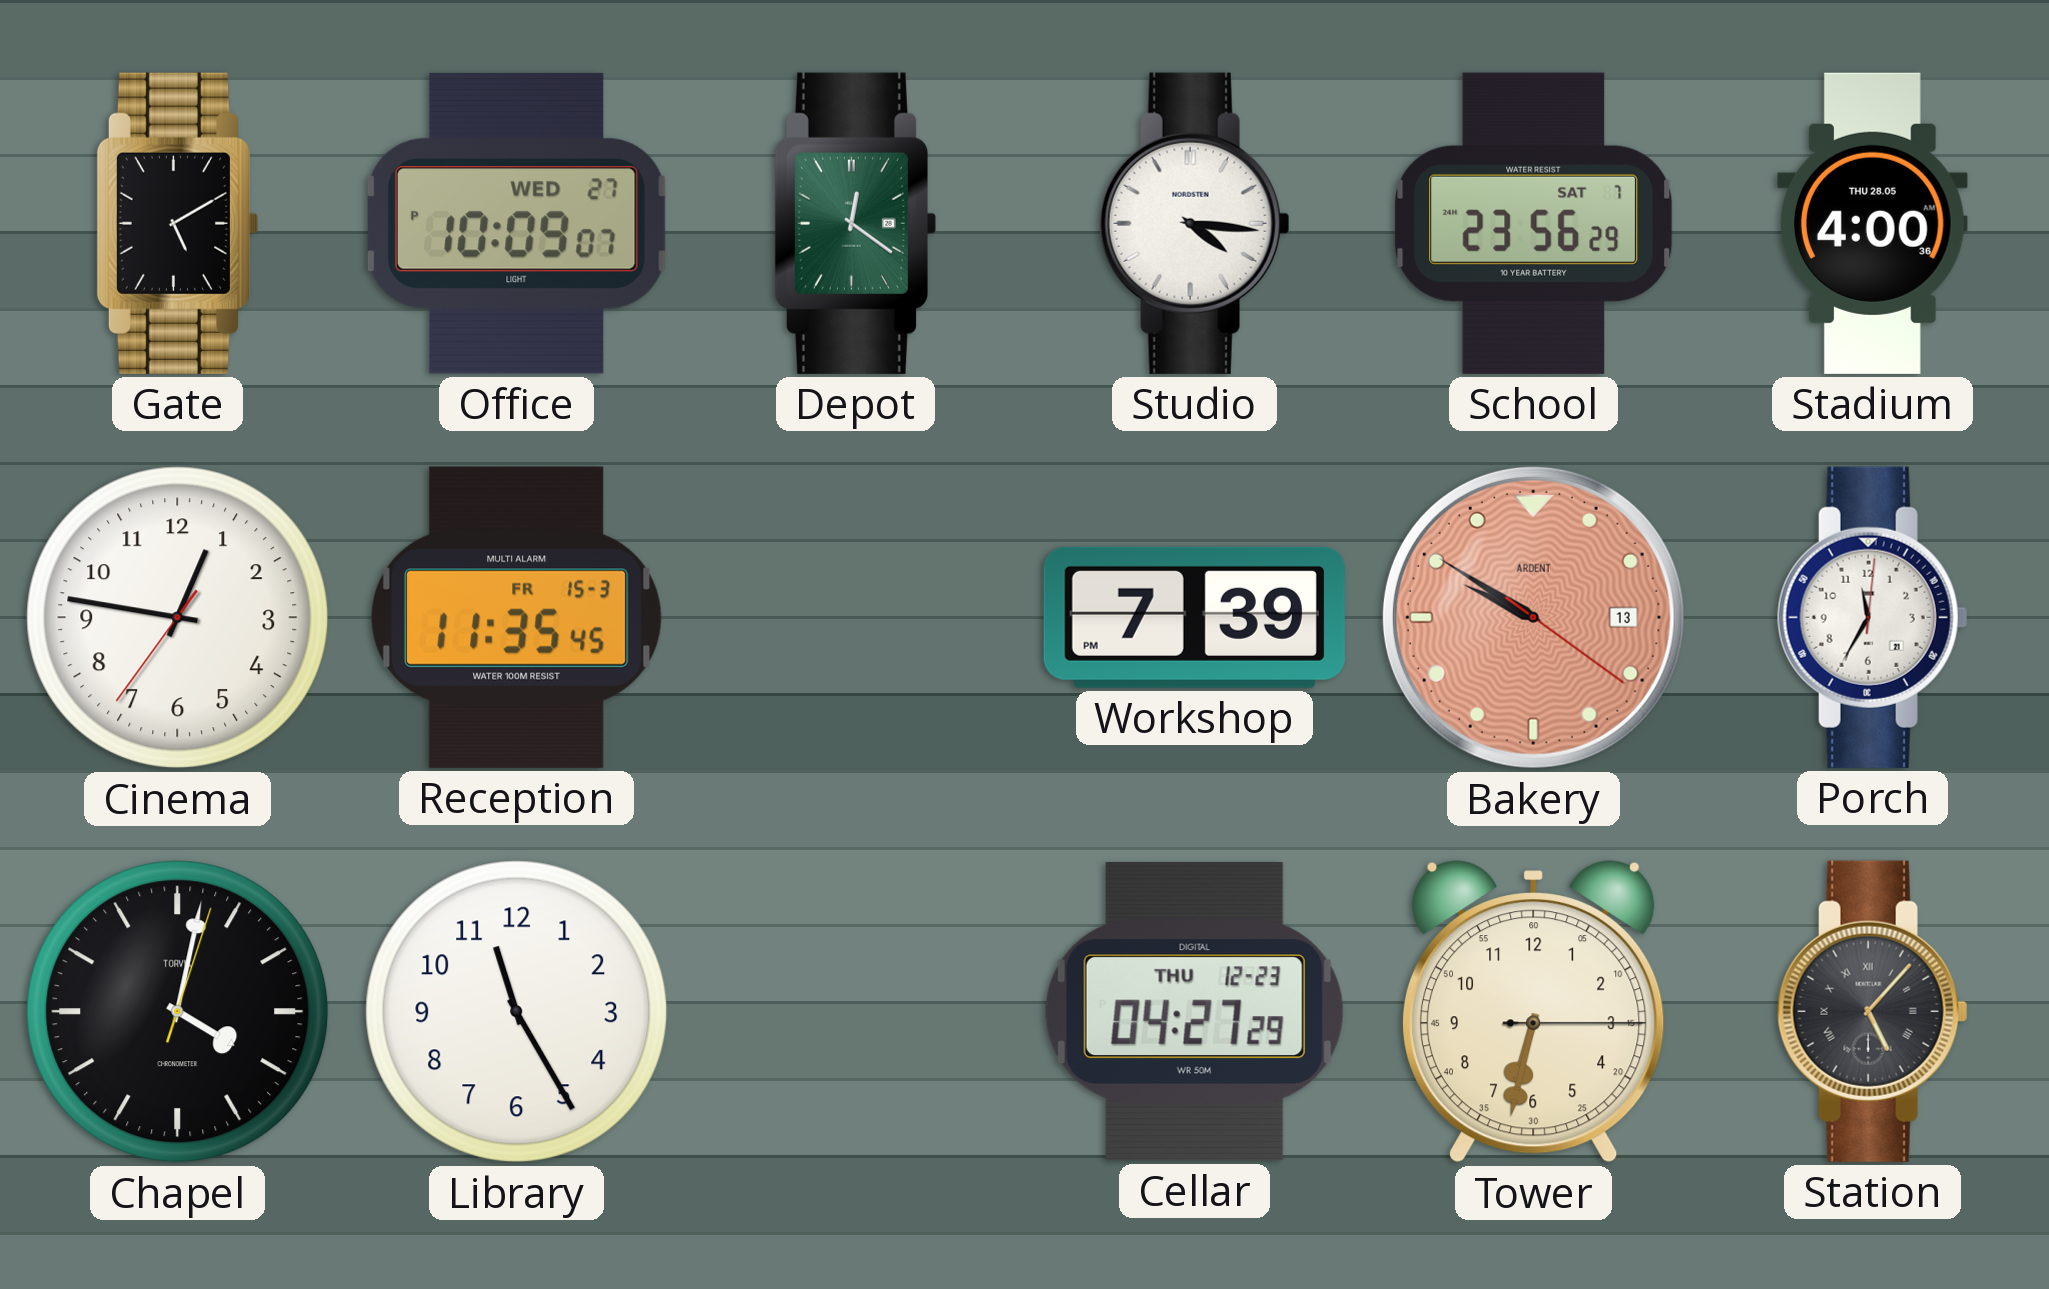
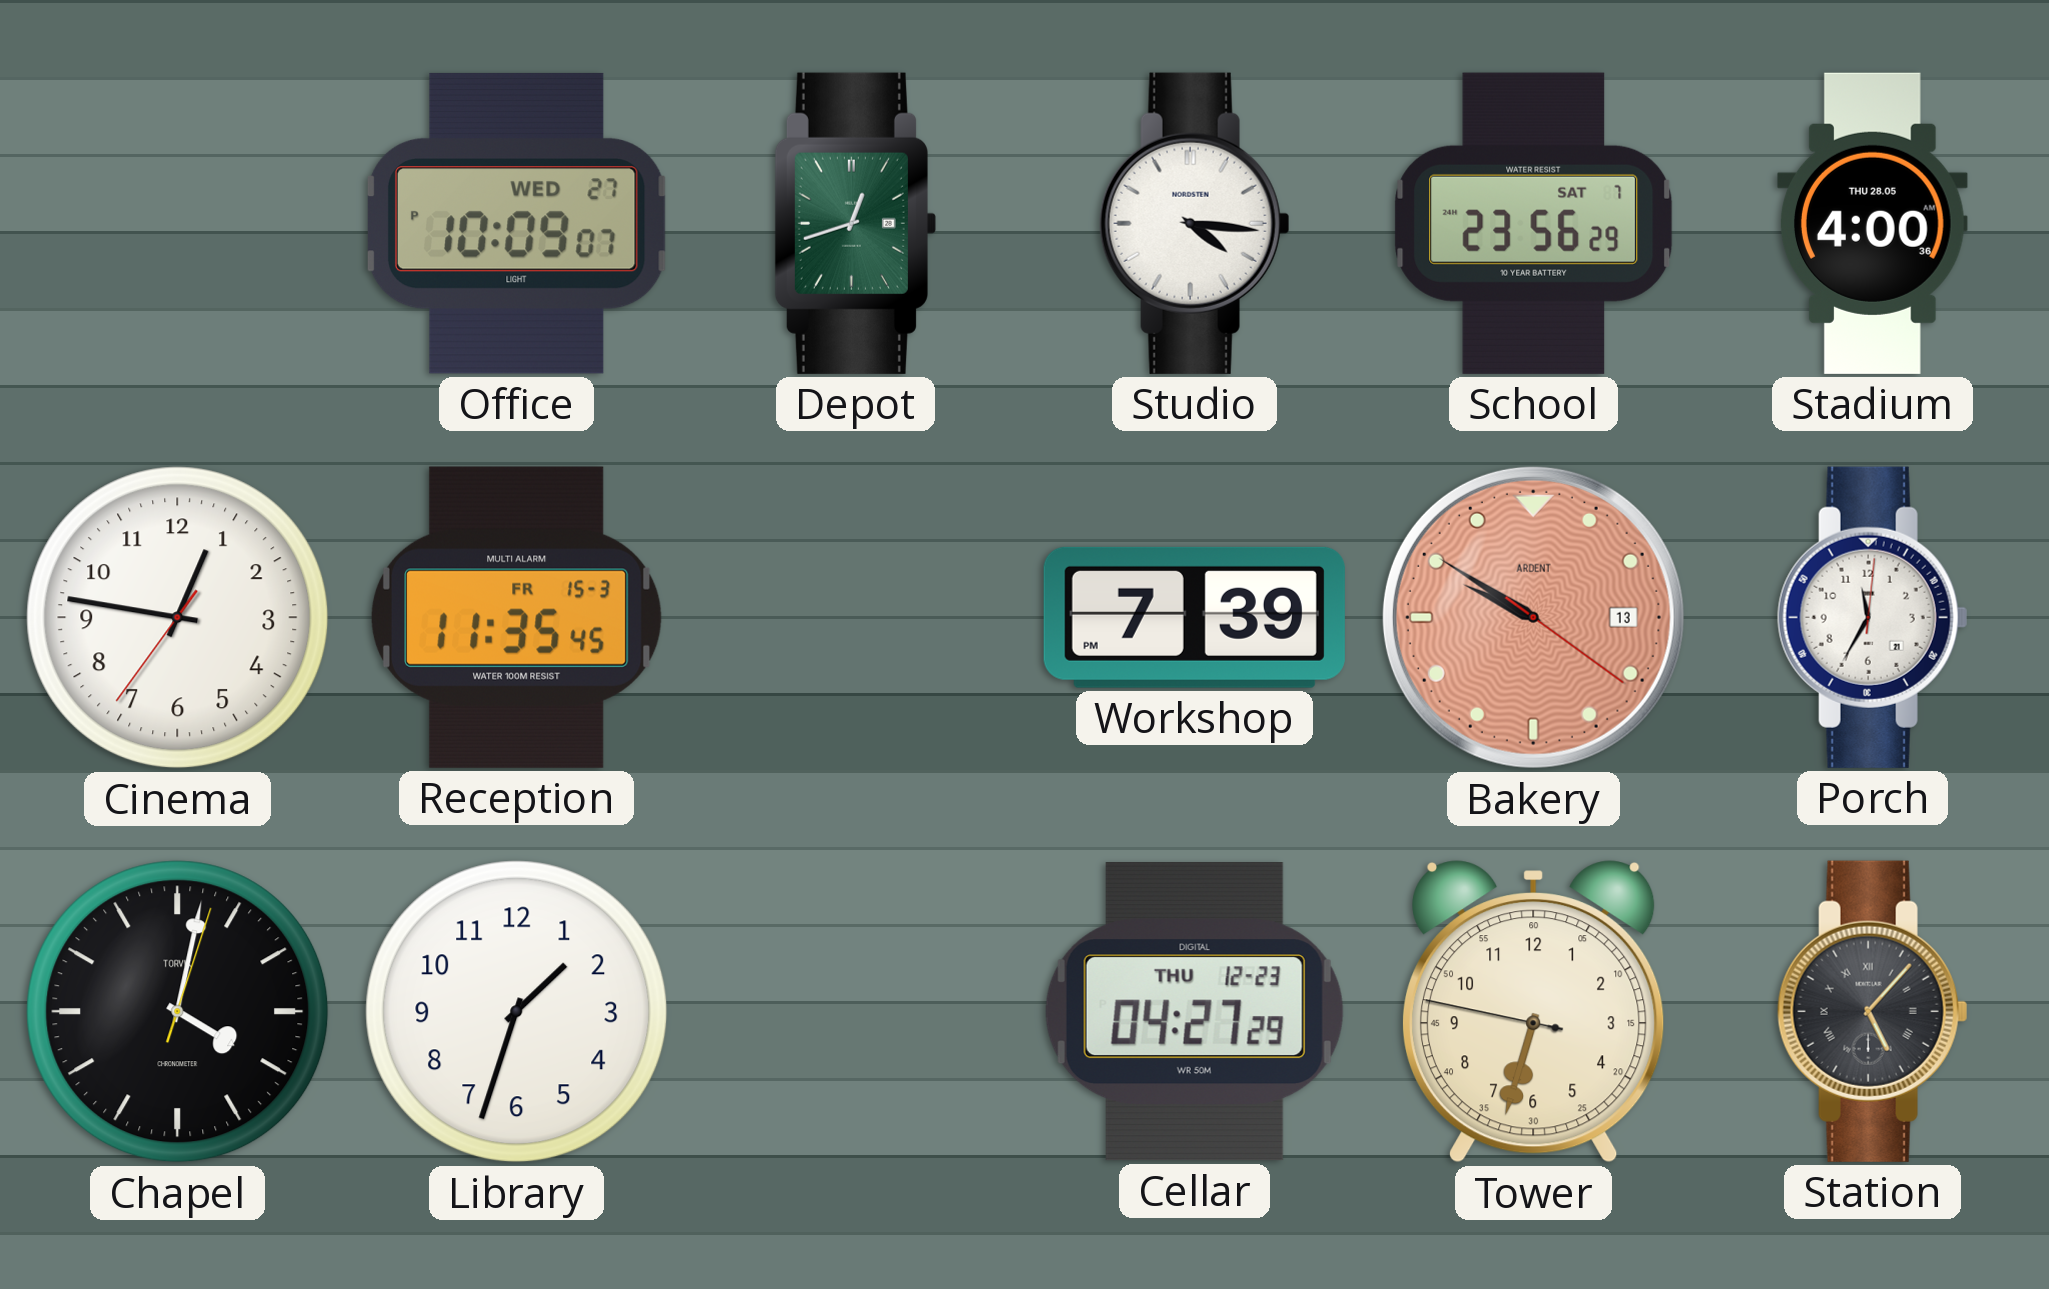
Gate: 5:10 -> none (177, 223)
Depot: 12:21 -> 12:42 (855, 223)
Library: 11:25 -> 1:33 (517, 1012)
Tower: 6:32:15 -> 6:32:47 (1533, 1012)
